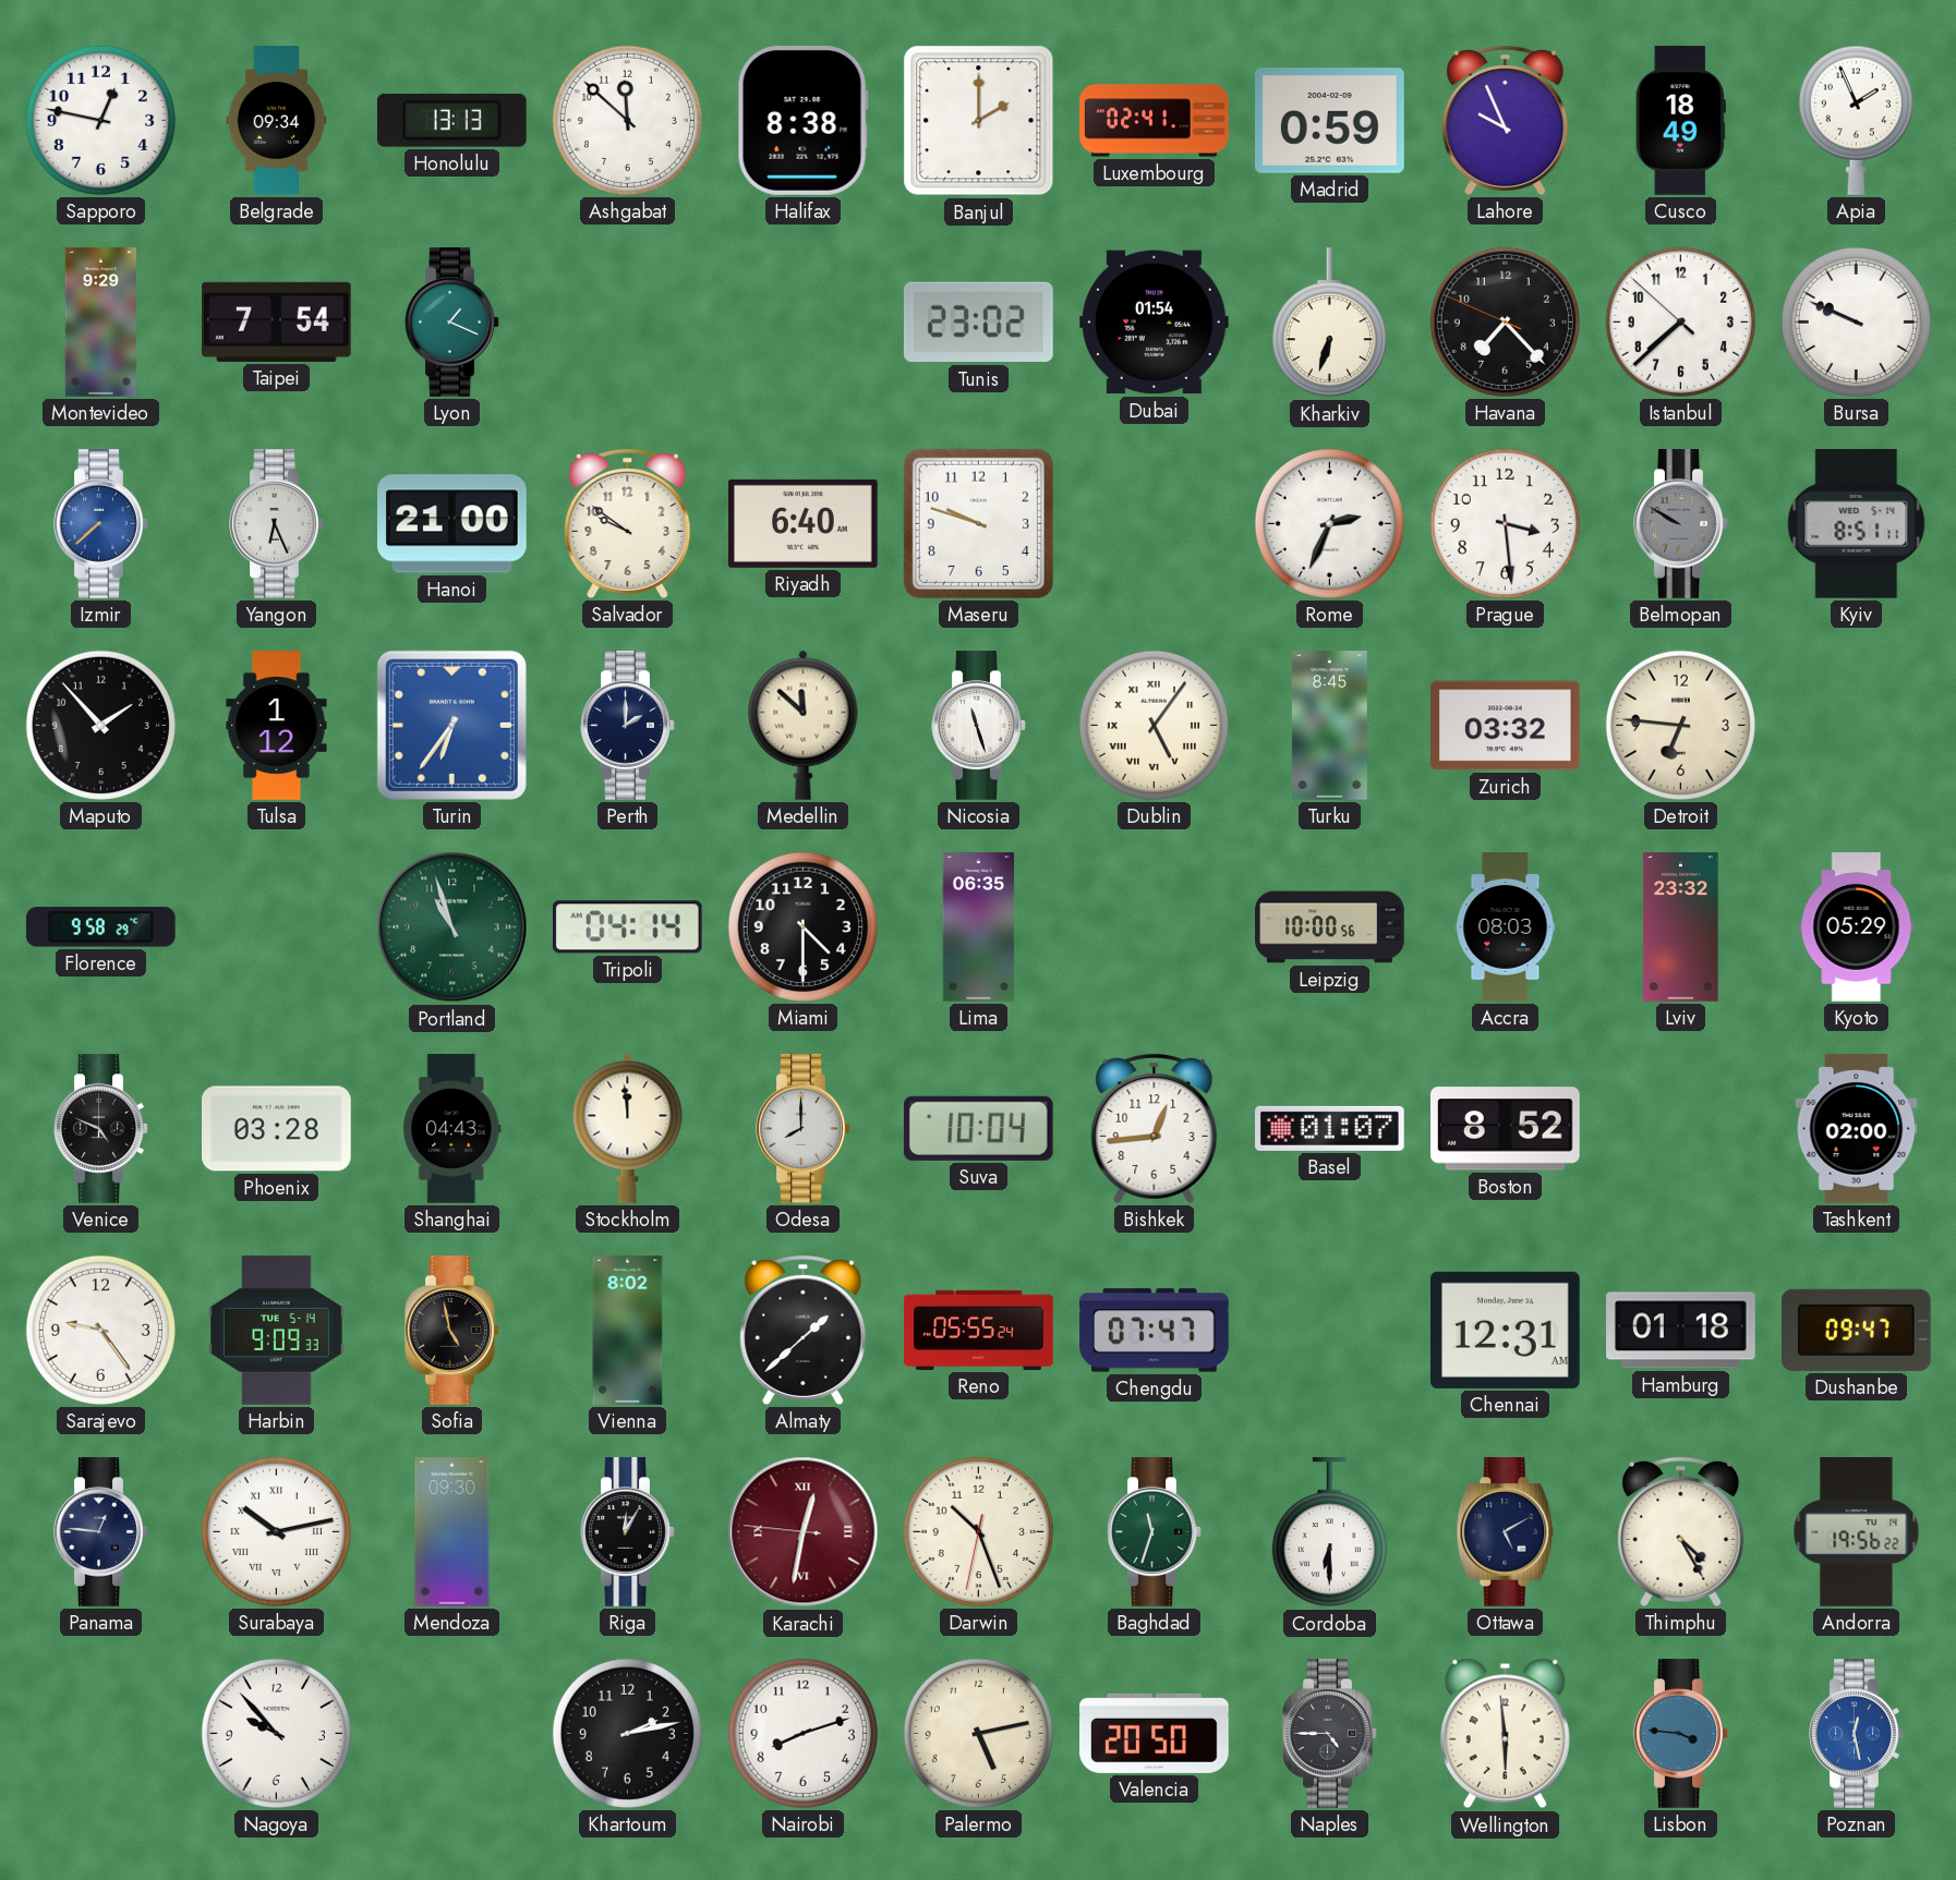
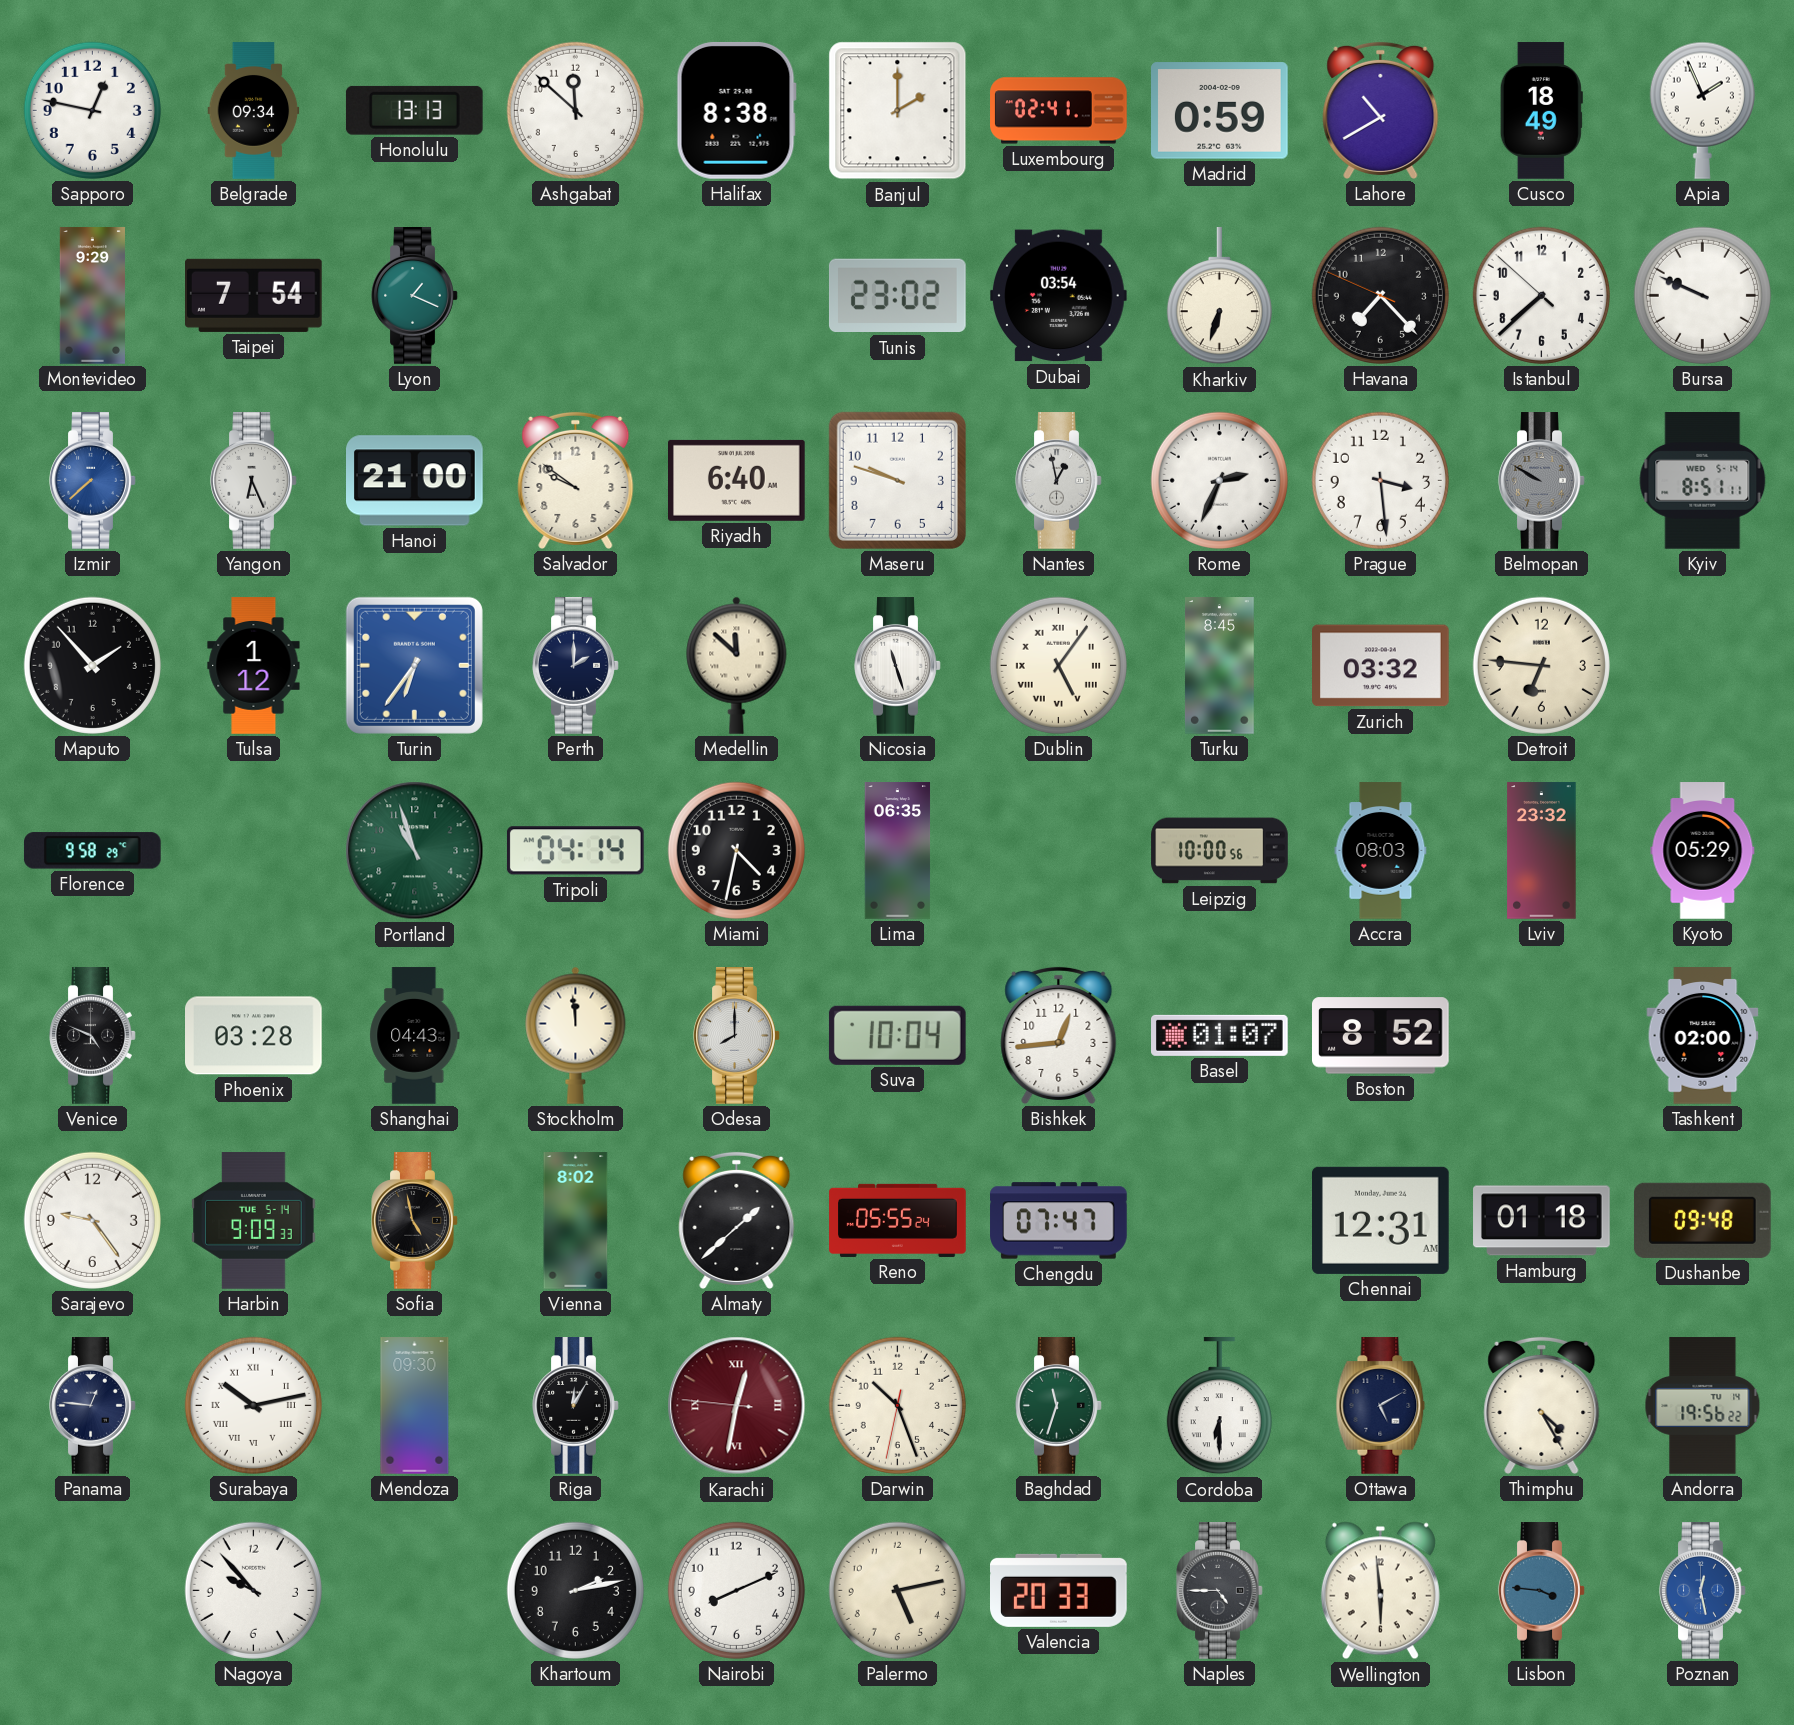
Lahore: 9:56 -> 10:40 (1381, 110)
Dubai: 01:54 -> 03:54 (1059, 296)
Nantes: none -> 12:58 (1059, 481)
Miami: 4:30 -> 4:32 (736, 850)
Dushanbe: 09:47 -> 09:48 (1702, 1220)
Nairobi: 8:12 -> 8:11 (736, 1590)
Valencia: 20:50 -> 20:33 (1059, 1590)
